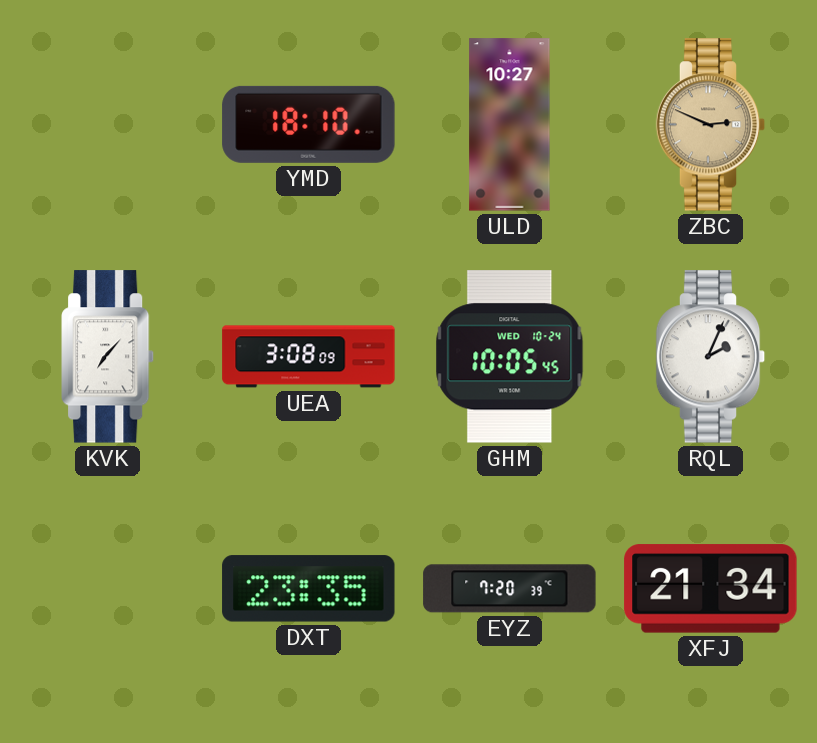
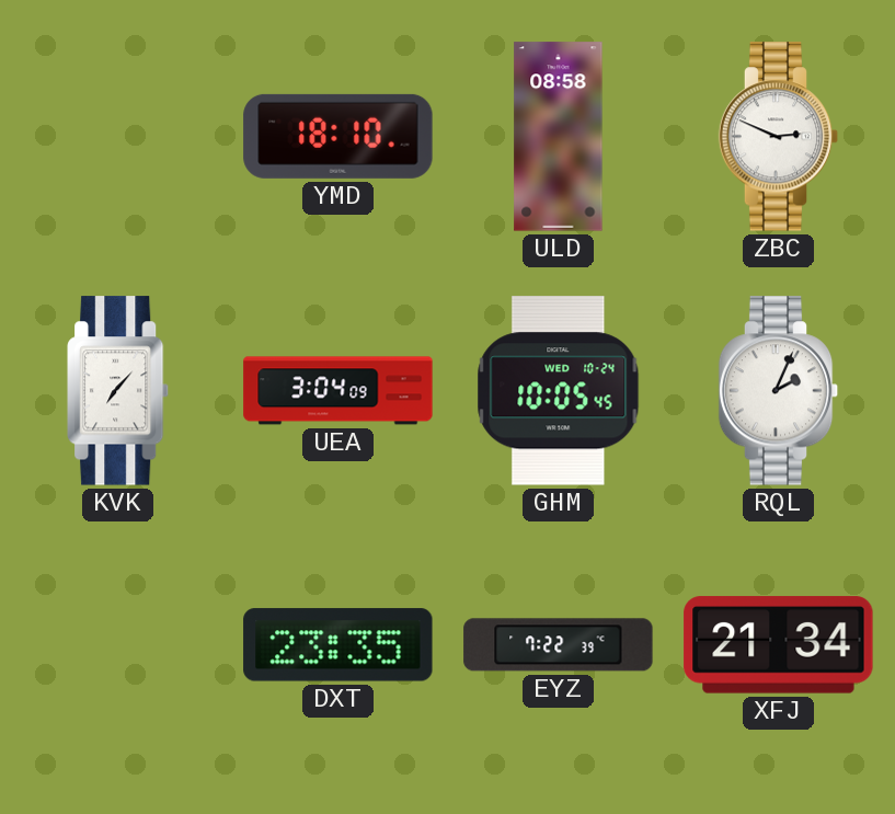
ULD: 10:27 -> 08:58 (559, 137)
ZBC dial: champagne -> white (779, 137)
UEA: 3:08 -> 3:04 (339, 391)
EYZ: 7:20 -> 7:22 (559, 645)
